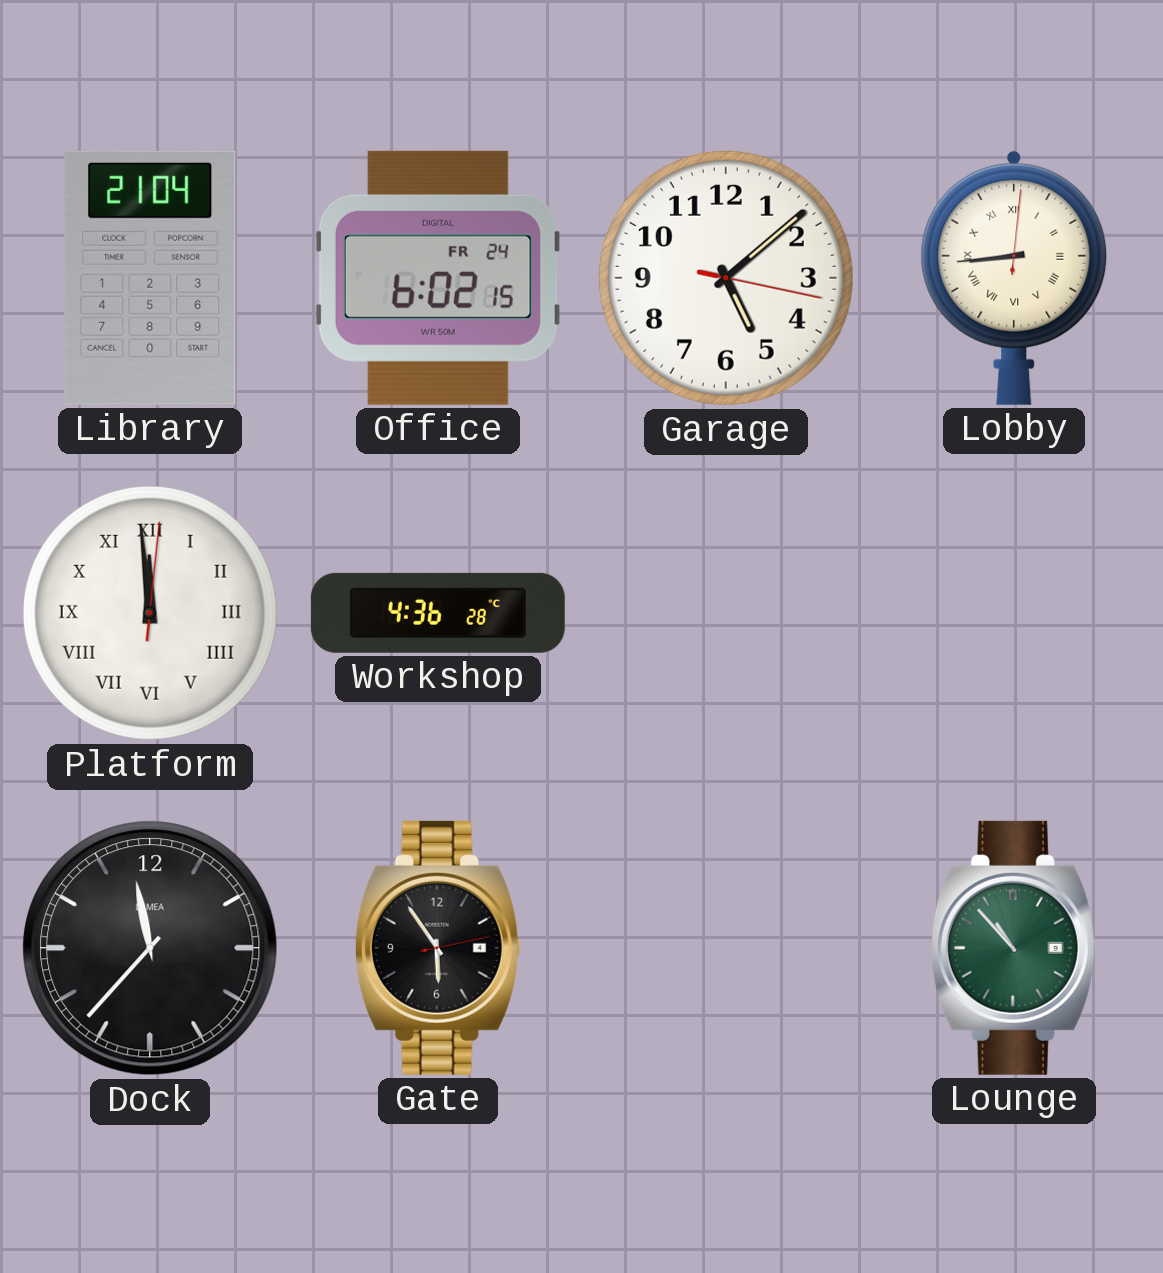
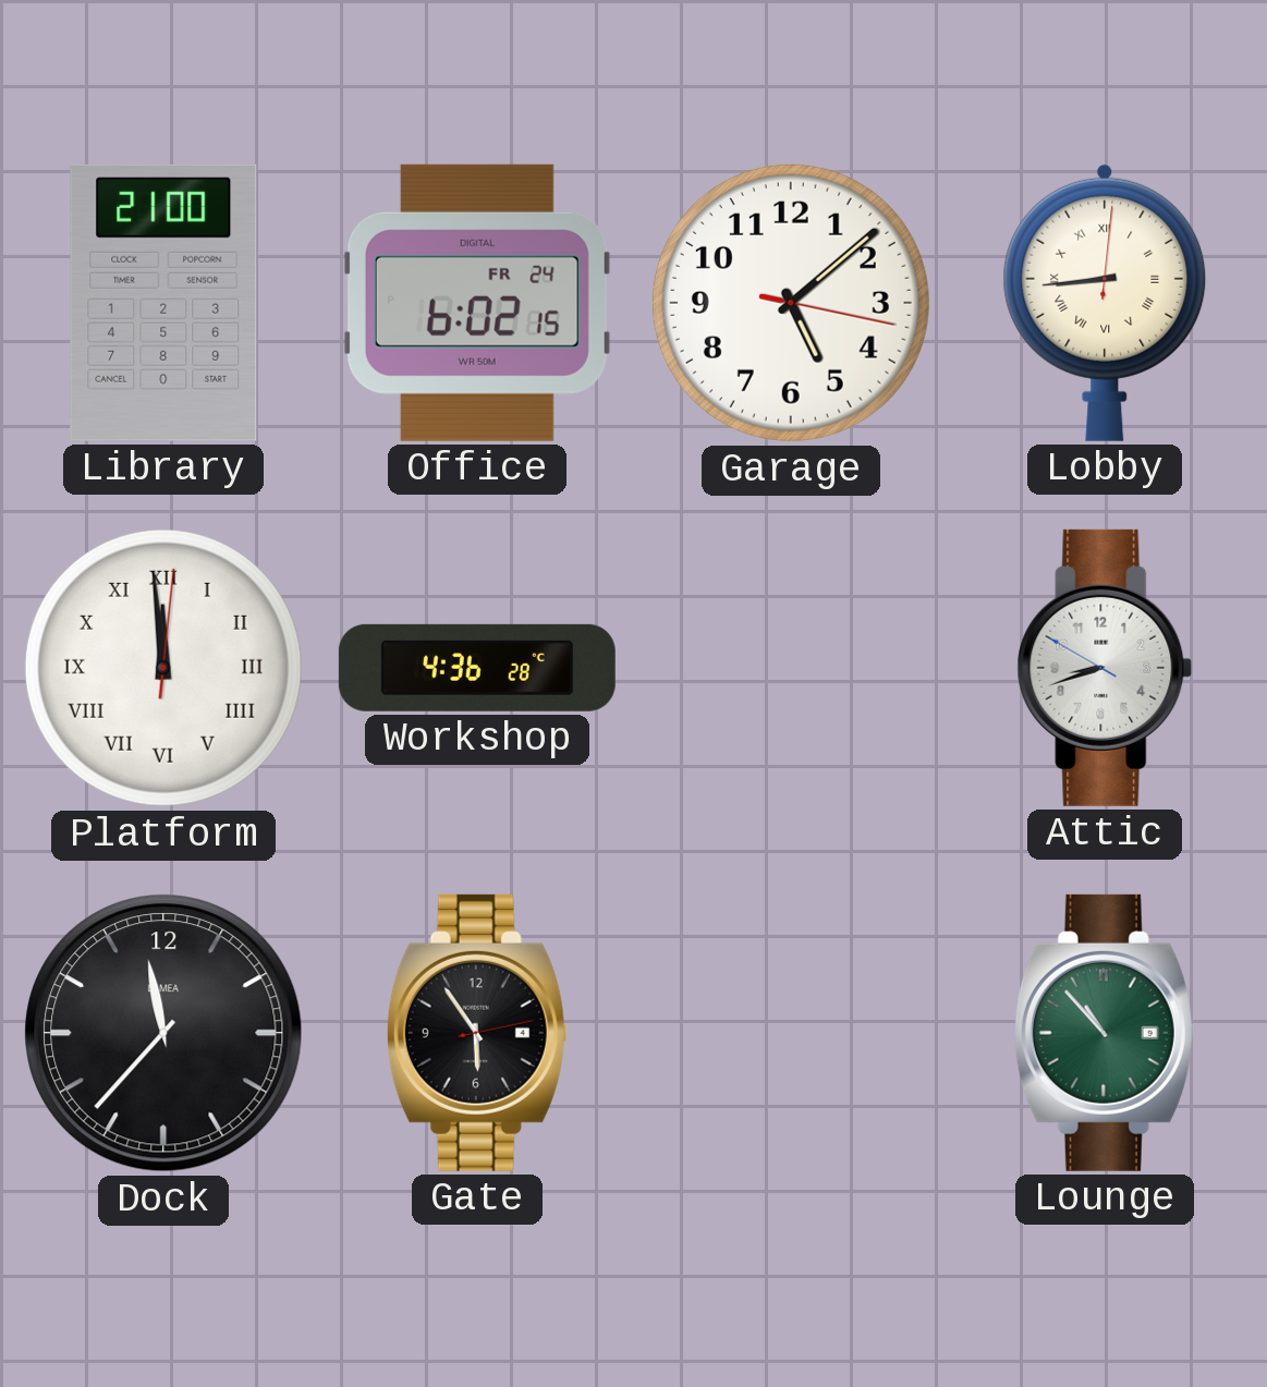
Library: 21:04 -> 21:00 (163, 303)
Attic: none -> 8:41 (1105, 668)
